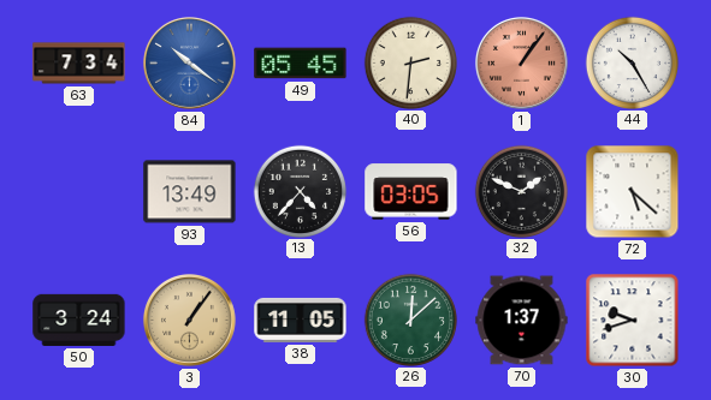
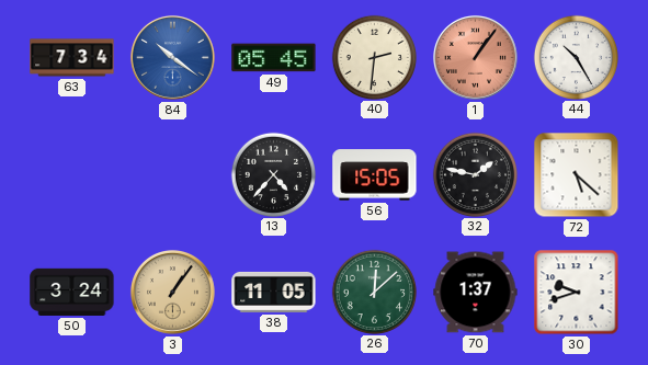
93: 13:49 -> none (190, 192)
56: 03:05 -> 15:05 (375, 175)
32: 1:49 -> 1:47 (475, 174)
